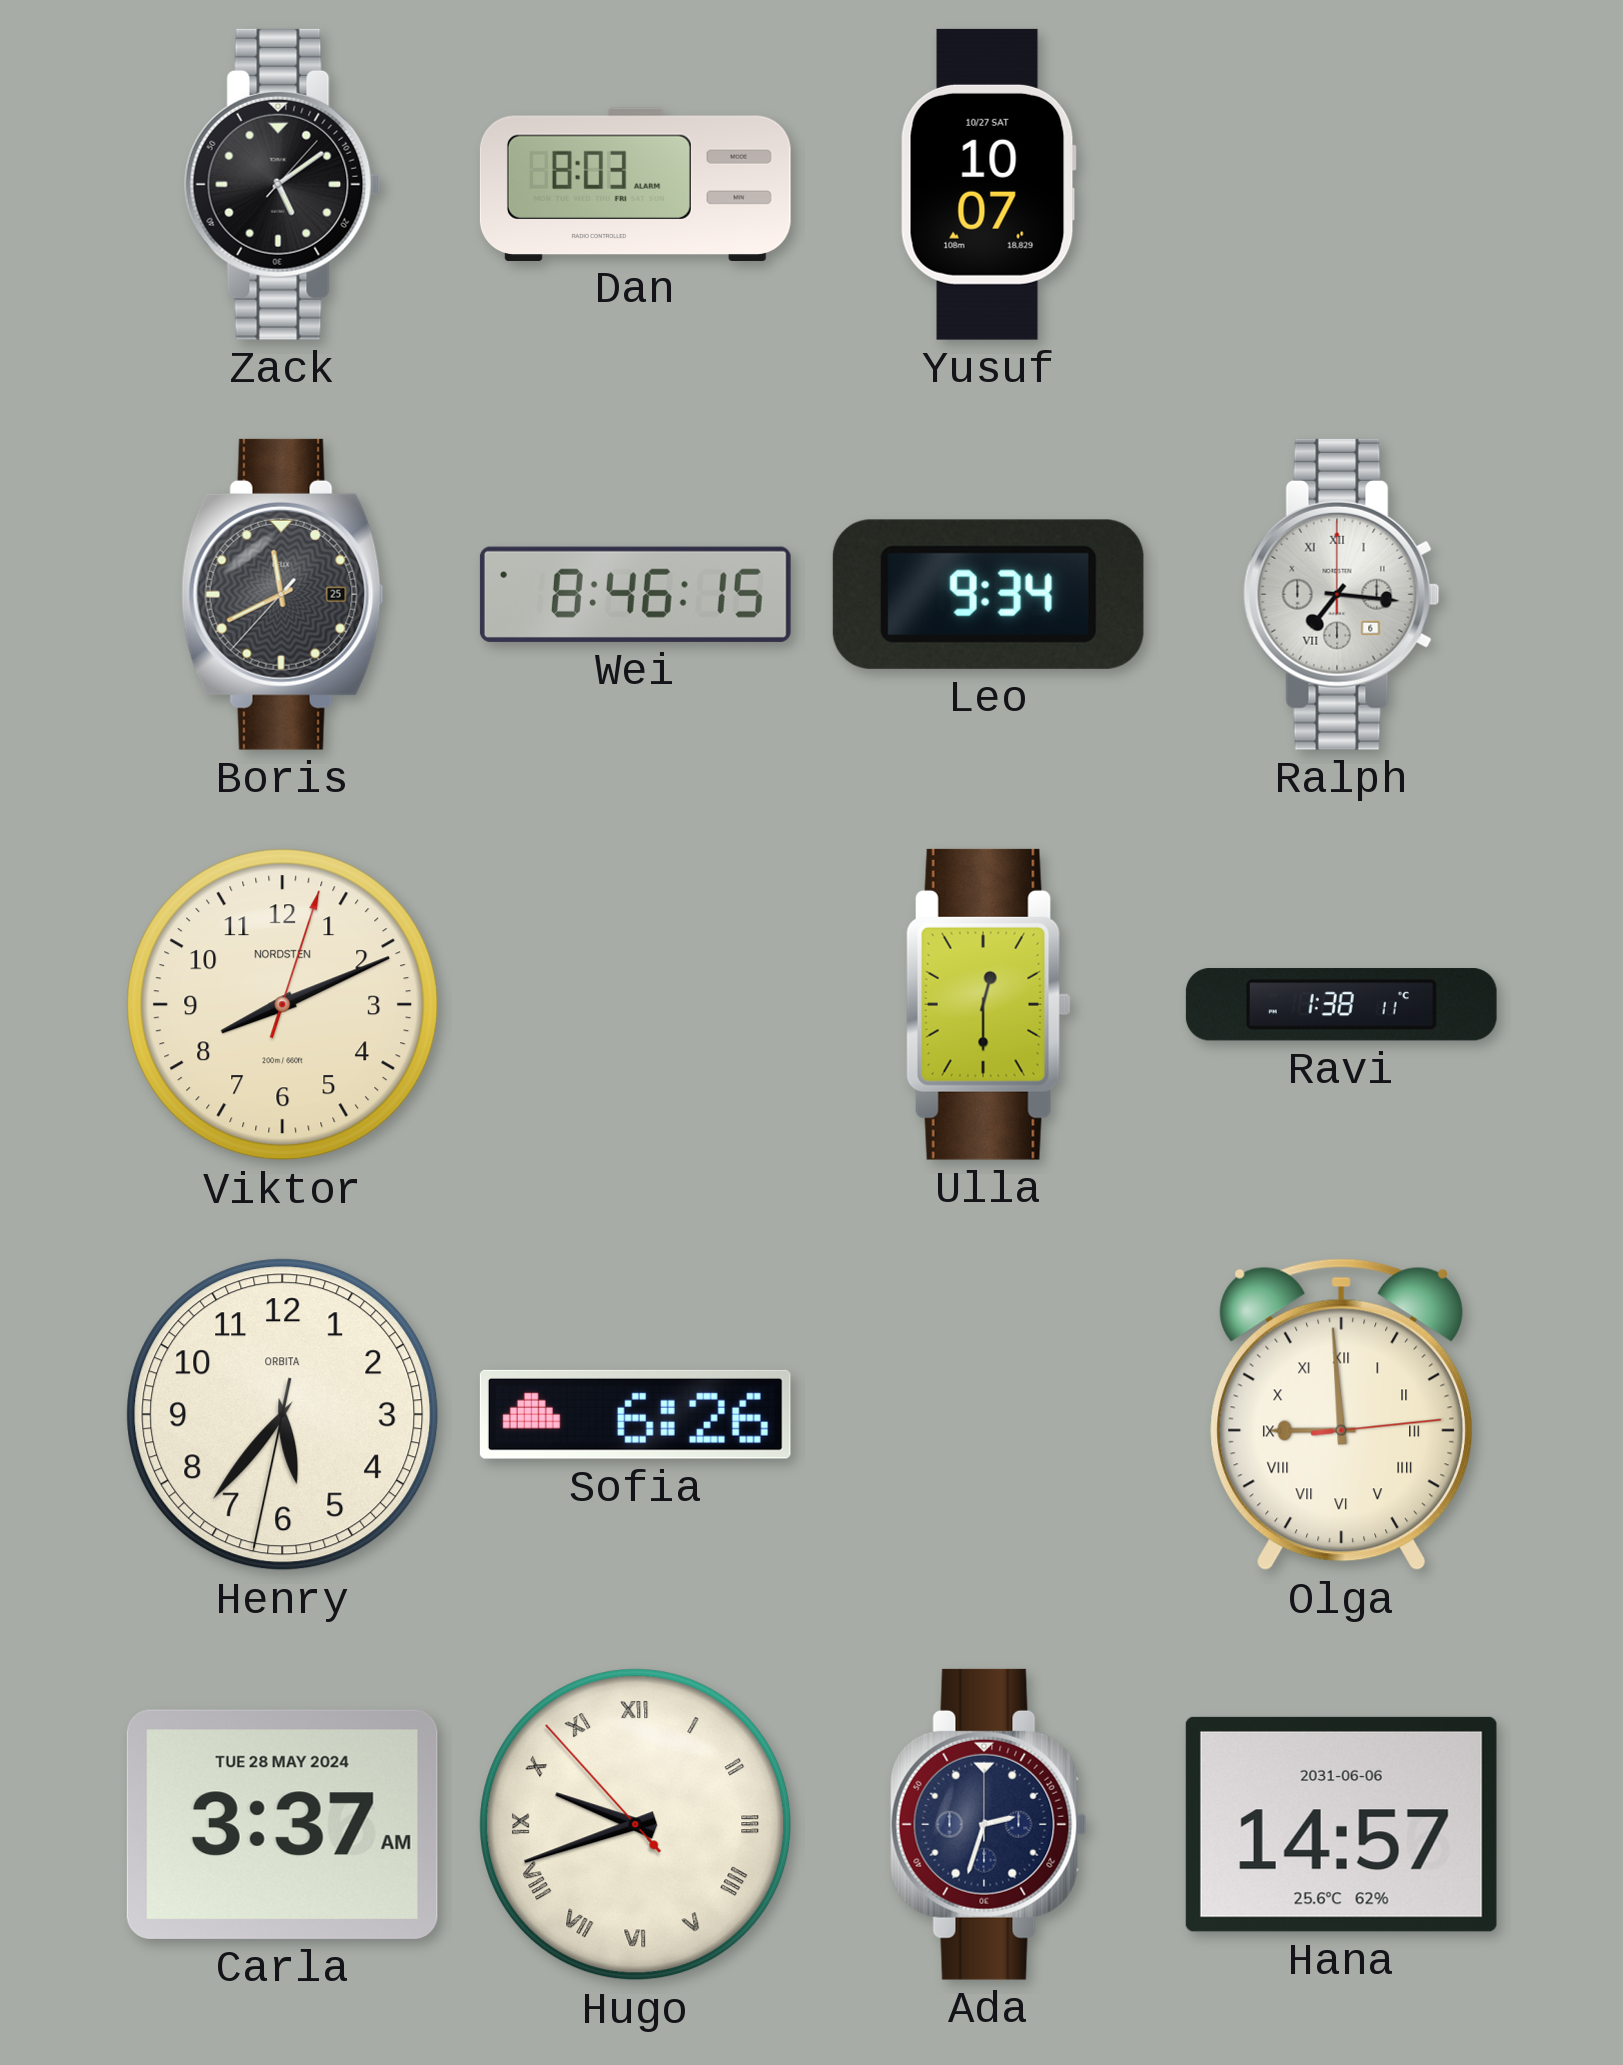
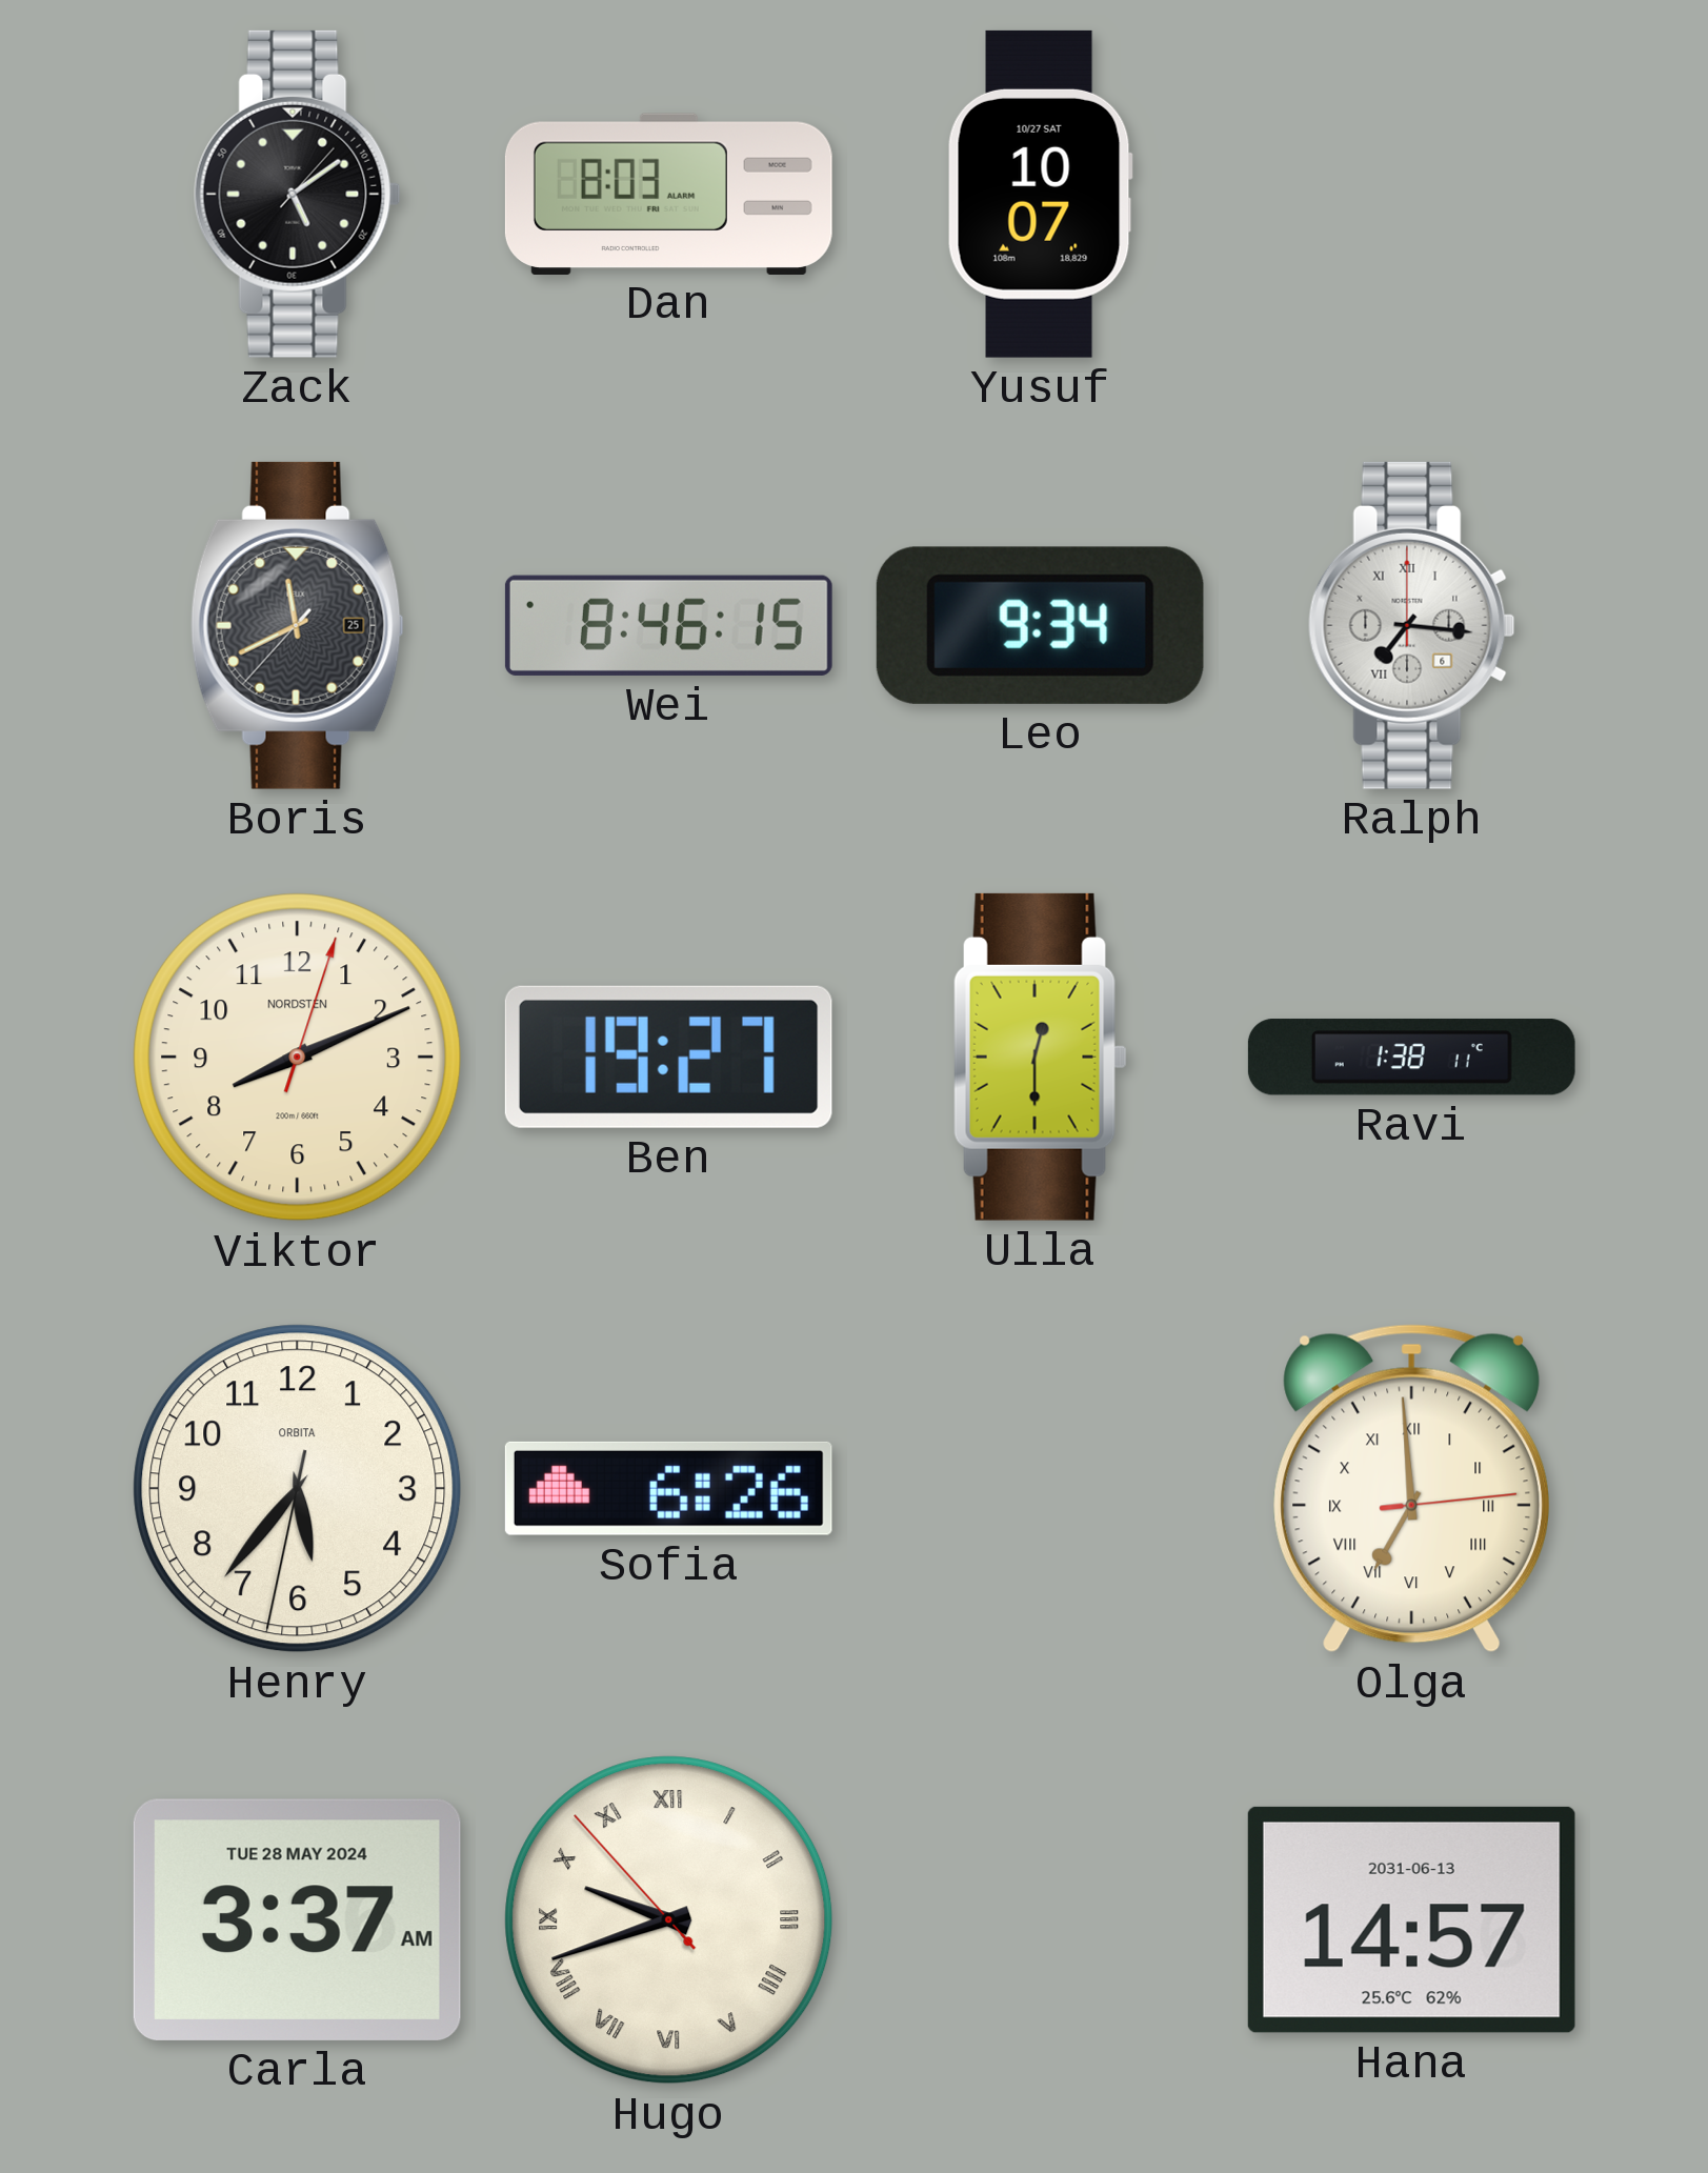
Ben: none -> 19:27 (668, 1057)
Olga: 8:59 -> 6:59 (1412, 1489)
Ada: 2:33 -> none (988, 1824)
Hana date: 2031-06-06 -> 2031-06-13 (1411, 1919)
